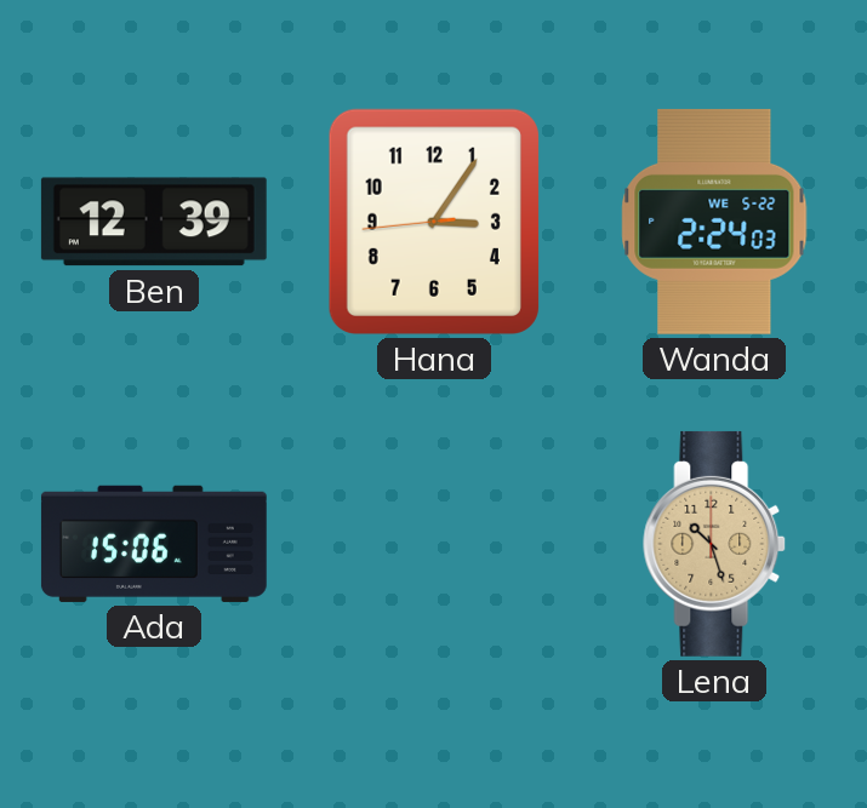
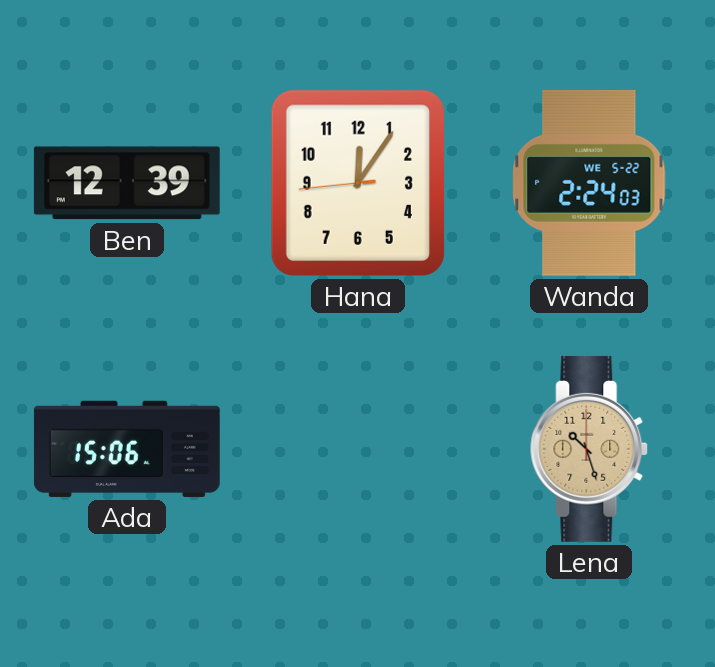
Hana: 3:05 -> 12:05 (358, 183)
